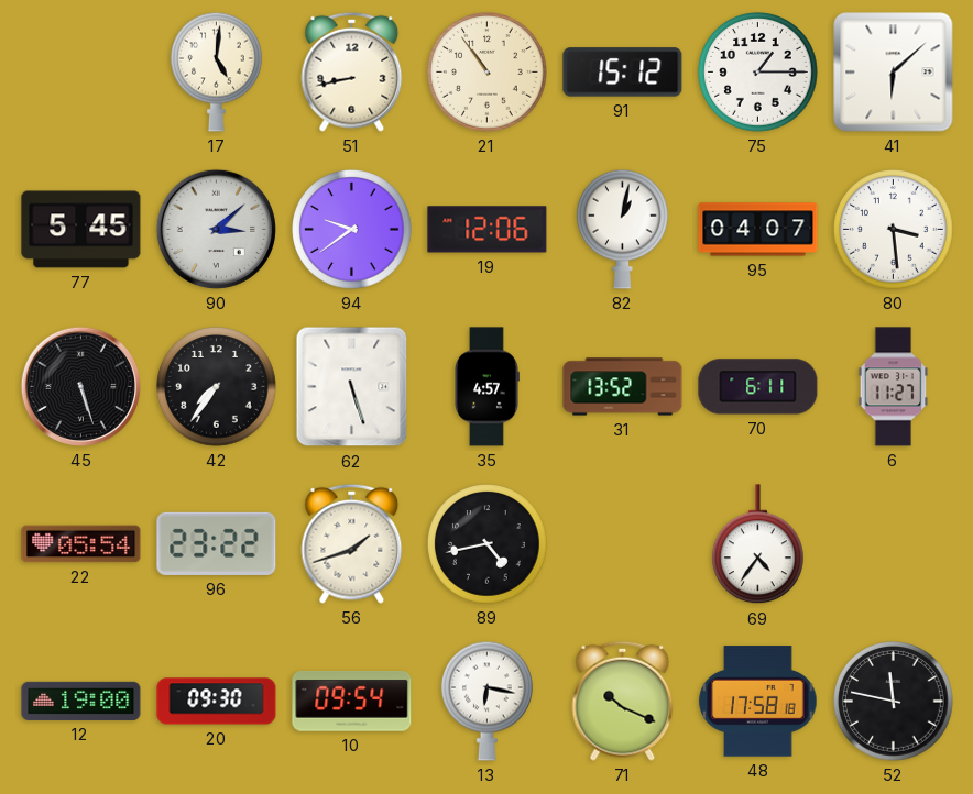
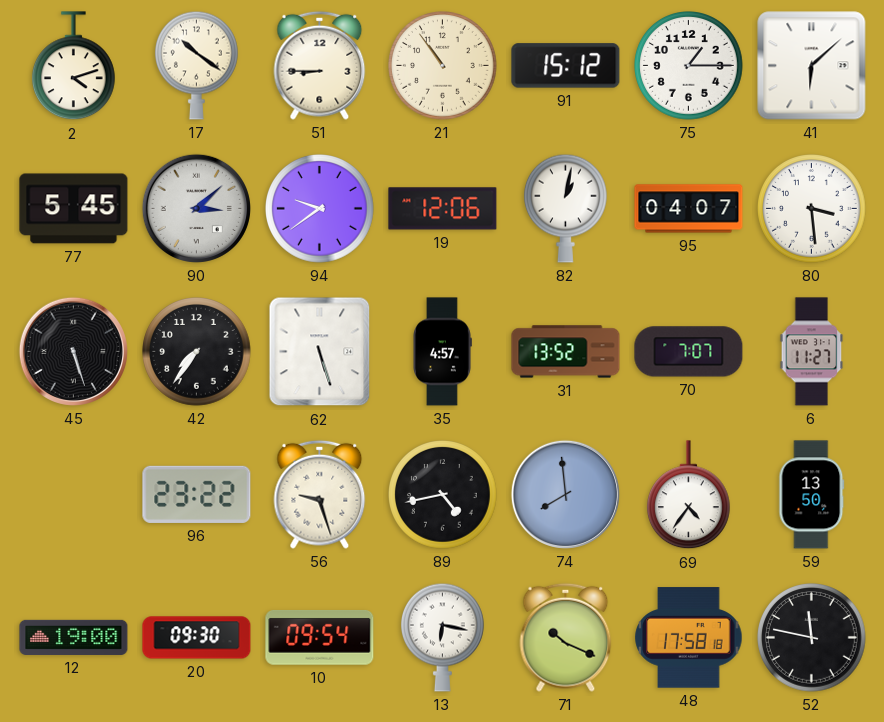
2: none -> 4:12 (74, 66)
17: 5:01 -> 10:21 (197, 65)
51: 8:43 -> 8:45 (320, 65)
70: 6:11 -> 7:07 (689, 352)
22: 05:54 -> none (81, 544)
56: 1:42 -> 9:27 (320, 494)
74: none -> 7:59 (565, 494)
59: none -> 13:50 (812, 495)
